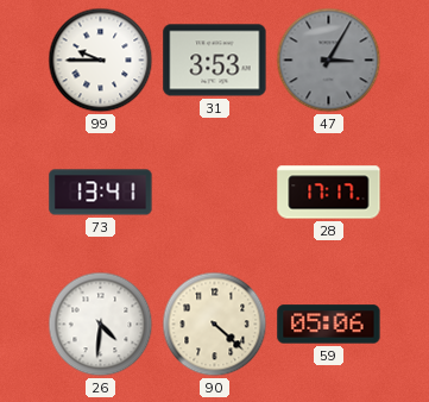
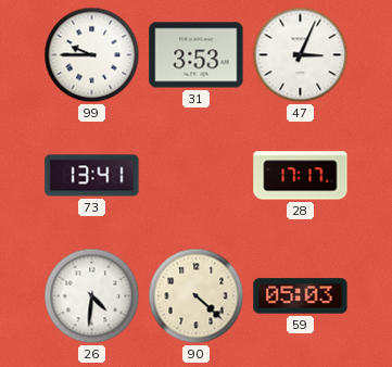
47: 3:05 -> 3:04 (301, 55)
47 dial: grey -> white (301, 55)
59: 05:06 -> 05:03 (301, 296)
